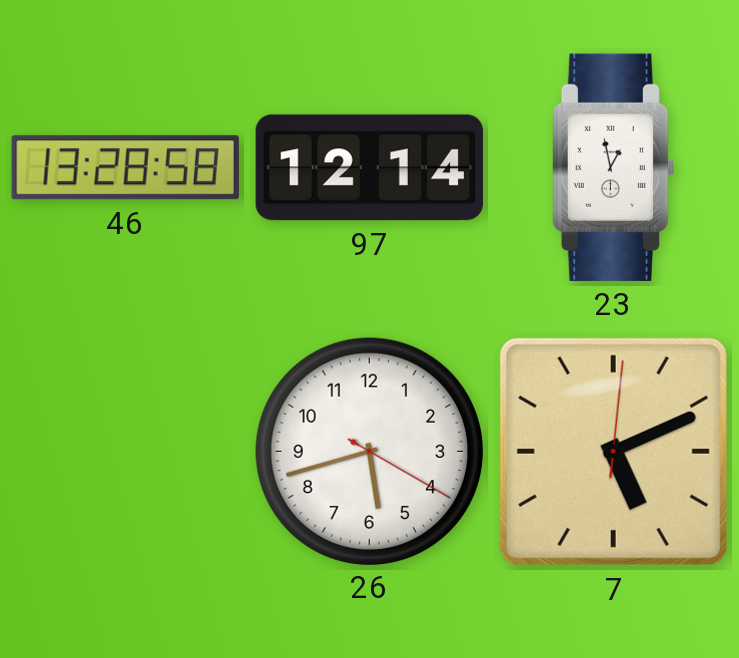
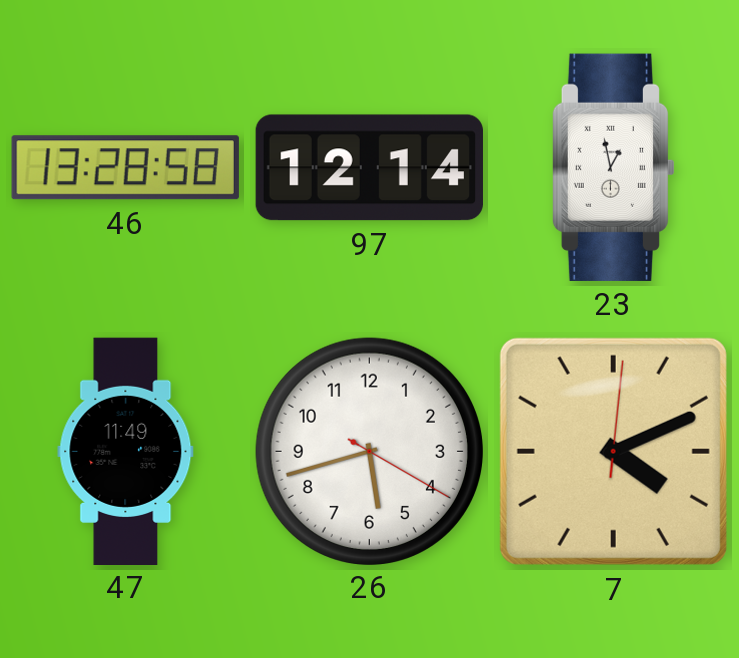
47: none -> 11:49 (126, 451)
7: 5:11 -> 4:11 (613, 451)
